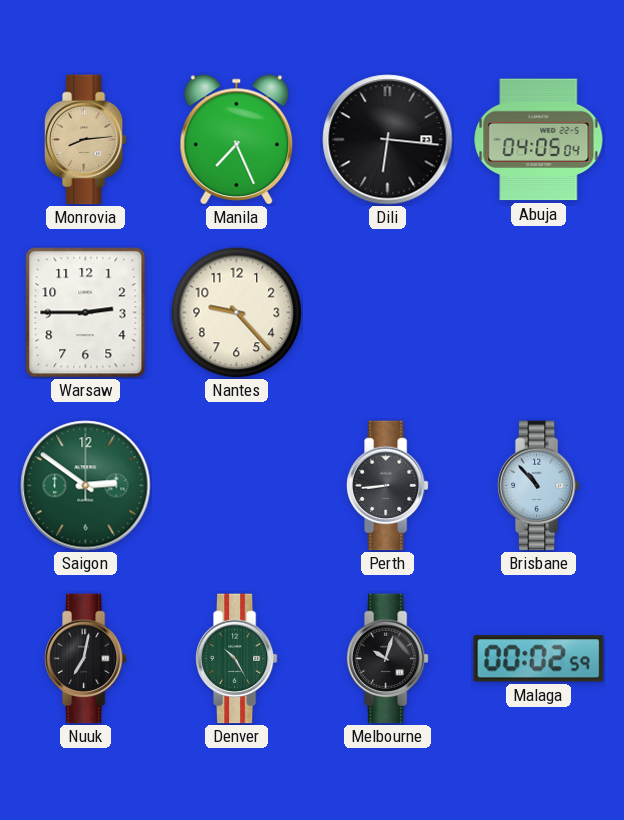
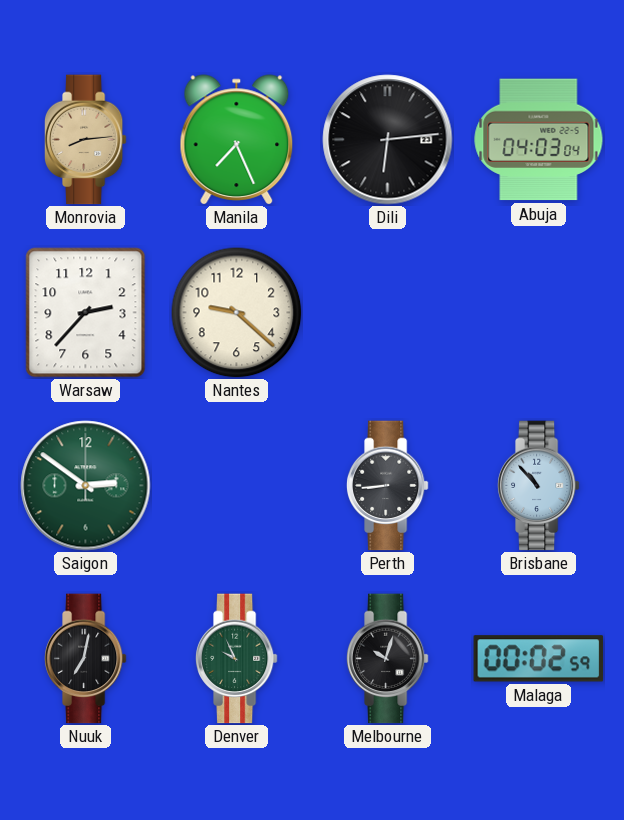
Dili: 6:16 -> 6:14 (388, 140)
Abuja: 04:05 -> 04:03 (539, 140)
Warsaw: 2:45 -> 2:37 (86, 313)
Nantes: 9:23 -> 9:22 (237, 313)
Denver: 10:25 -> 9:56 (236, 659)
